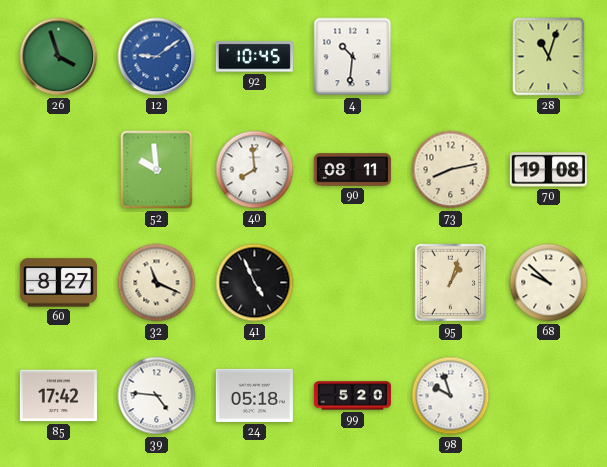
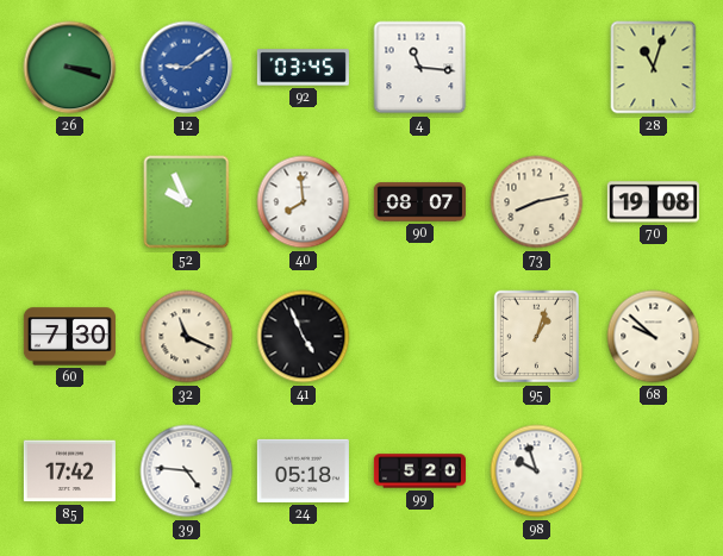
26: 3:57 -> 3:18 (70, 68)
92: 10:45 -> 03:45 (303, 68)
4: 10:31 -> 11:16 (420, 68)
52: 9:59 -> 9:56 (187, 202)
90: 08:11 -> 08:07 (419, 202)
60: 8:27 -> 7:30 (69, 337)
